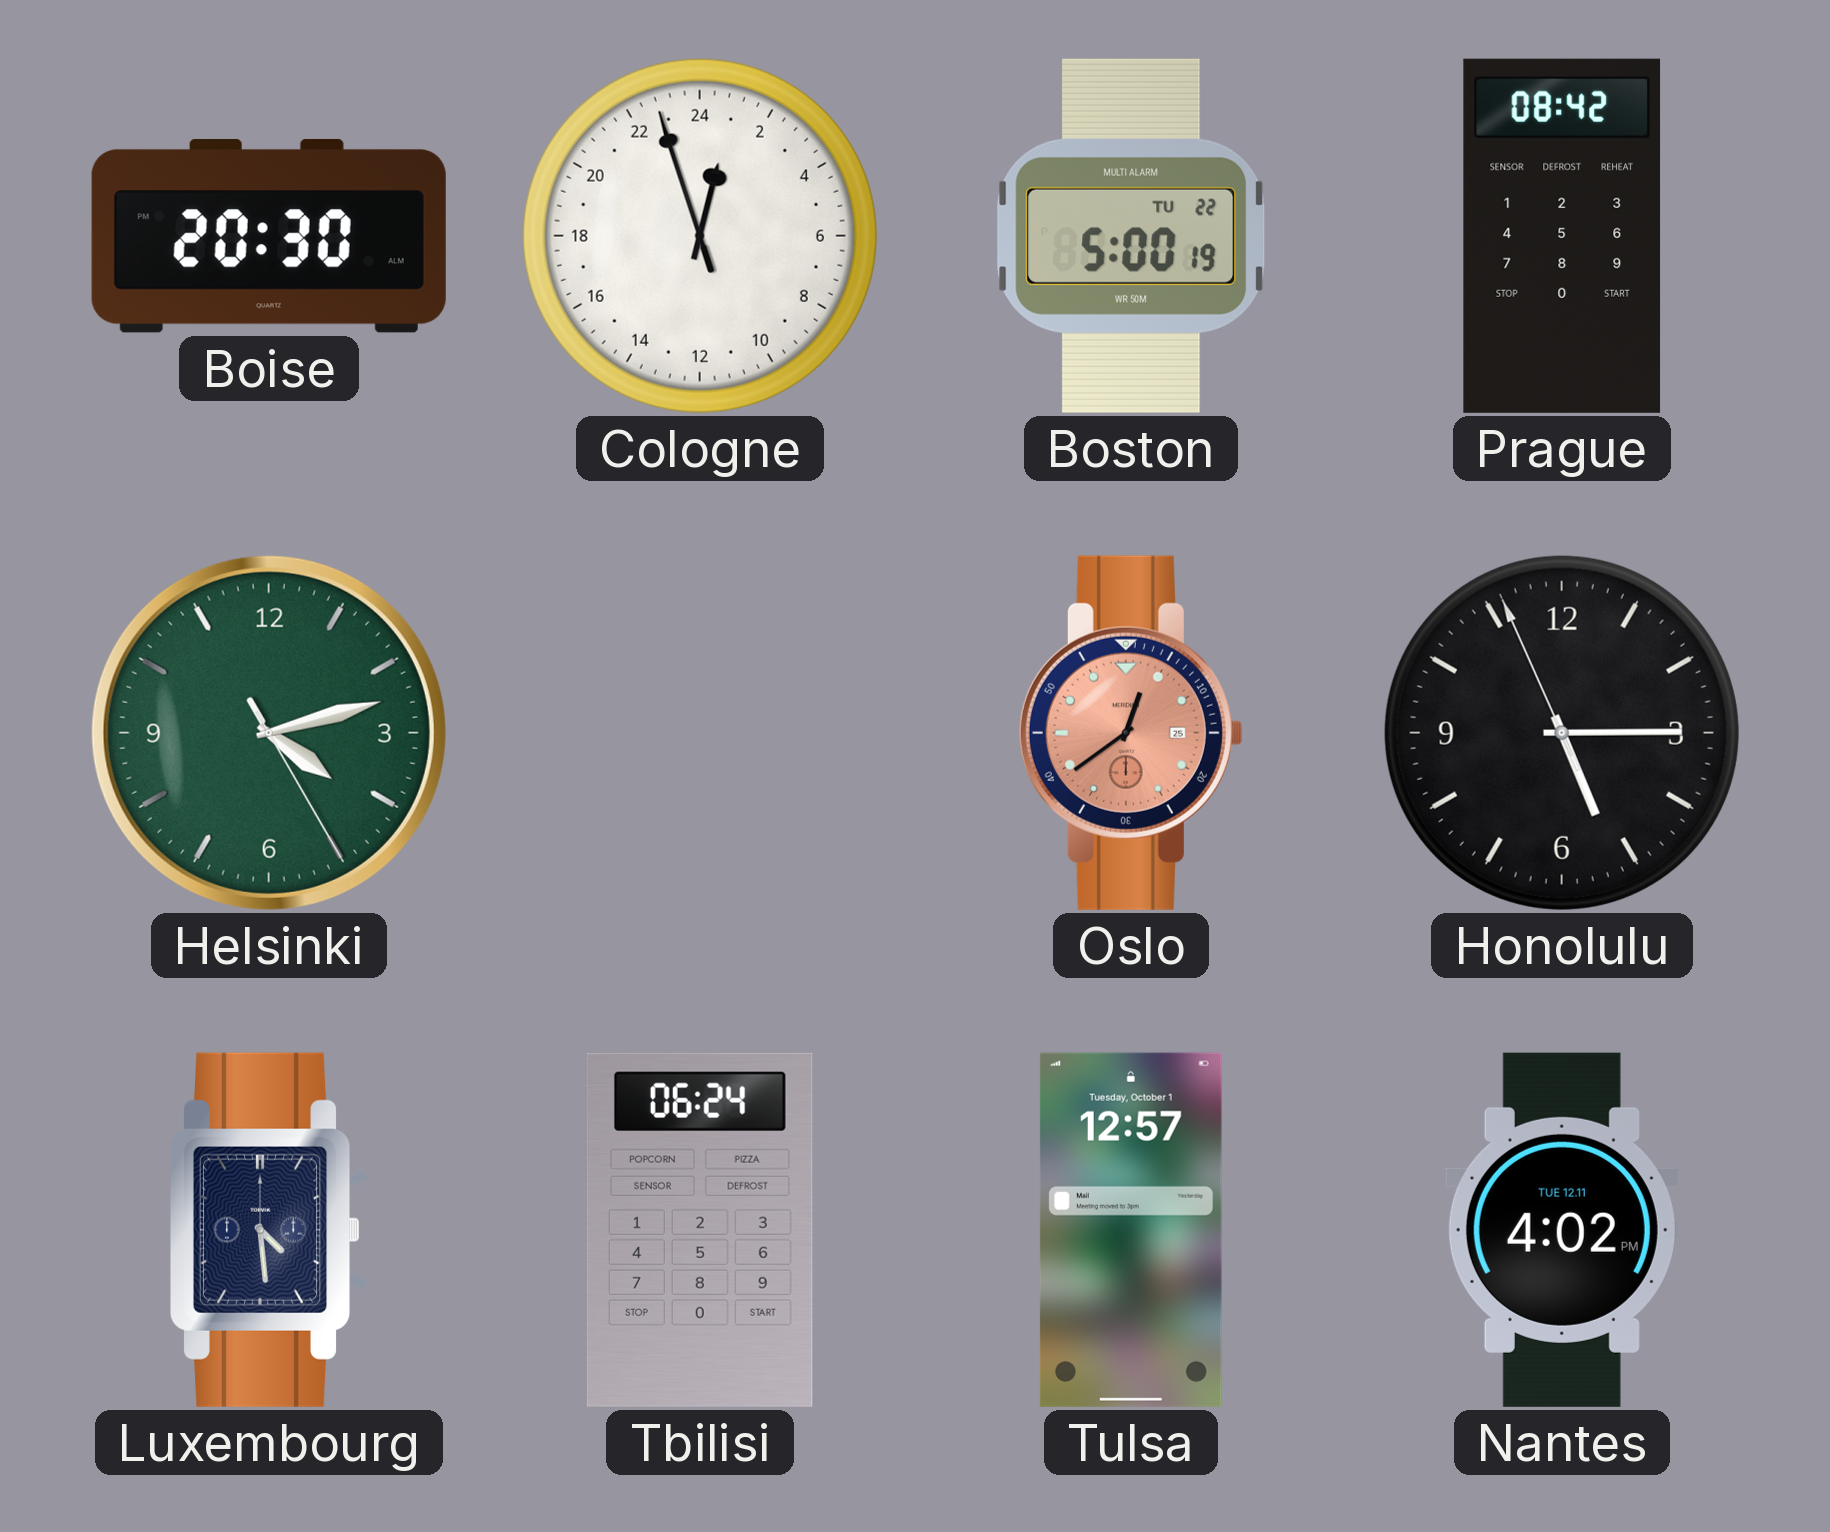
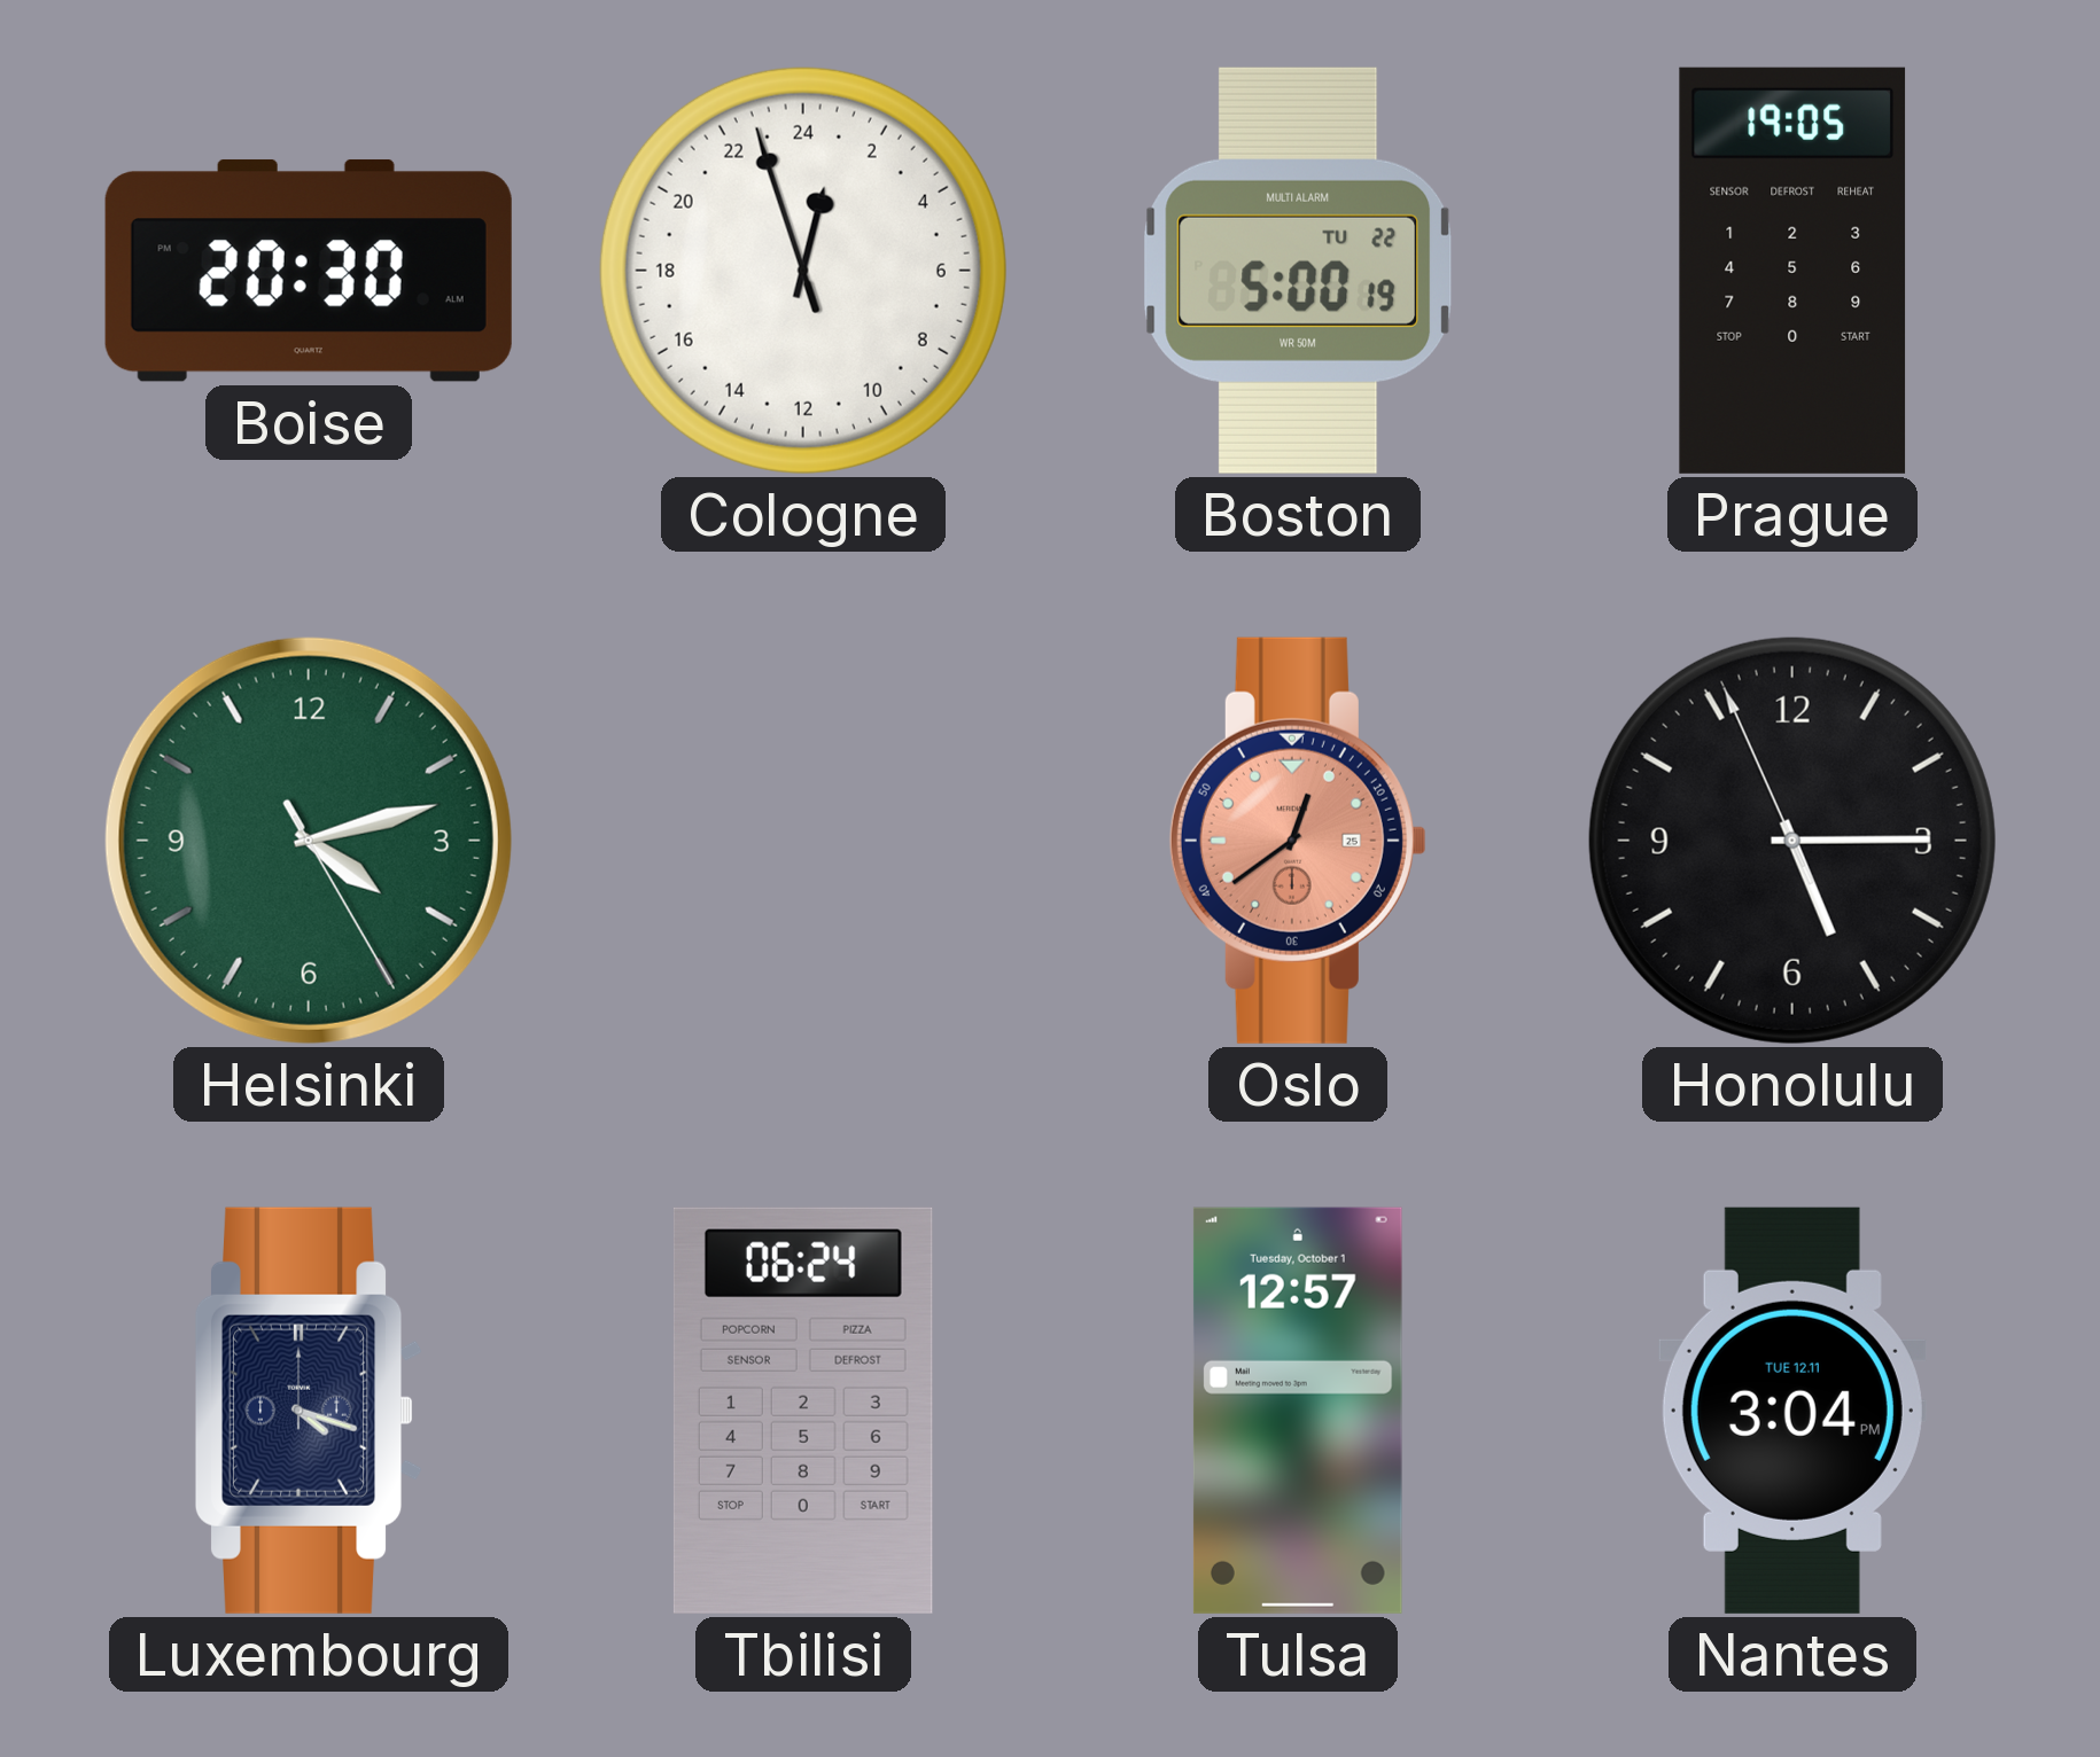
Prague: 08:42 -> 19:05 (1792, 271)
Luxembourg: 4:29 -> 4:18 (309, 1411)
Nantes: 4:02 -> 3:04 (1792, 1411)
